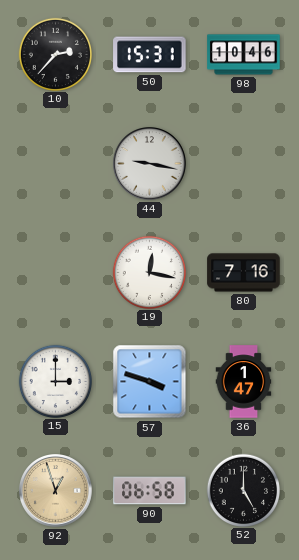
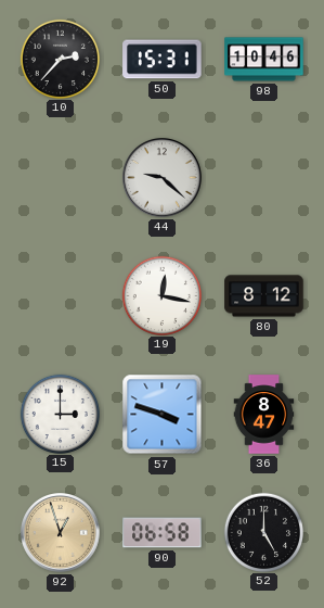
44: 9:17 -> 9:22 (163, 178)
80: 7:16 -> 8:12 (264, 296)
36: 1:47 -> 8:47 (264, 415)
